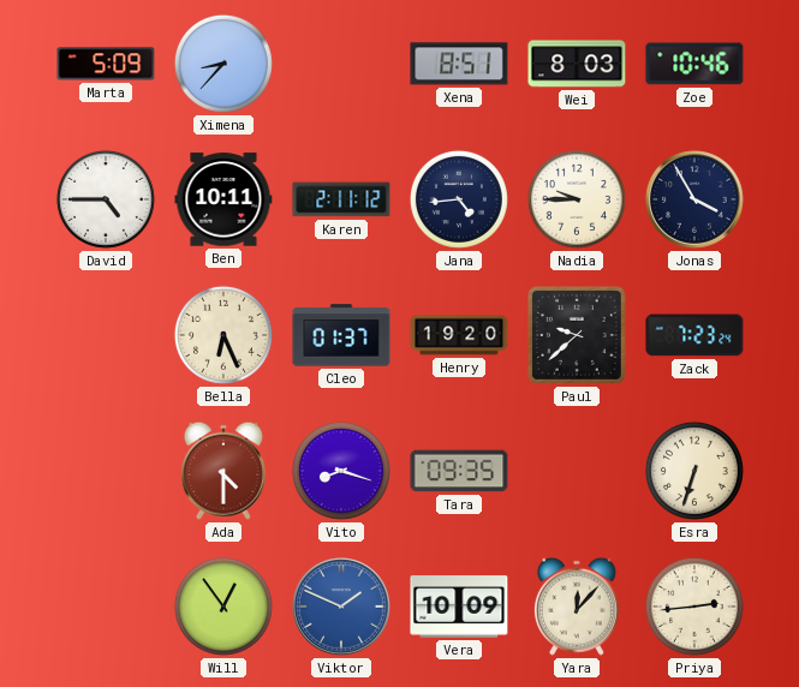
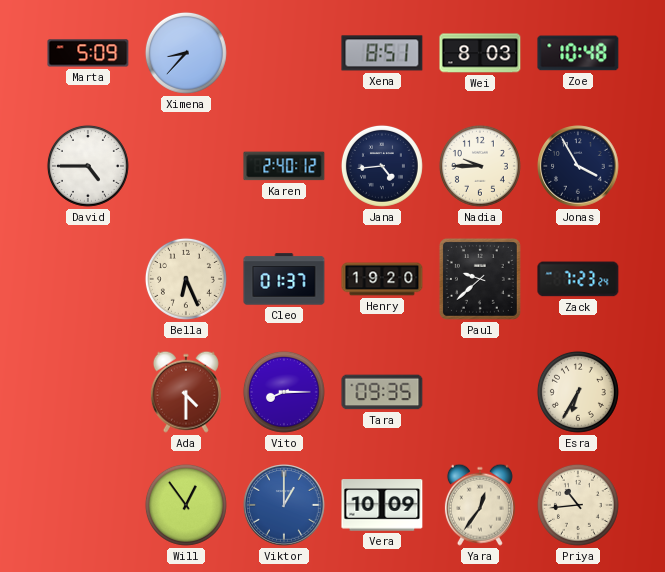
Zoe: 10:46 -> 10:48 (578, 53)
Ben: 10:11 -> none (223, 199)
Karen: 2:11 -> 2:40 (284, 166)
Vito: 8:18 -> 8:15 (284, 392)
Esra: 6:33 -> 6:35 (578, 392)
Viktor: 1:49 -> 1:00 (284, 505)
Yara: 12:07 -> 12:36 (480, 505)
Priya: 2:44 -> 10:44 (578, 505)
